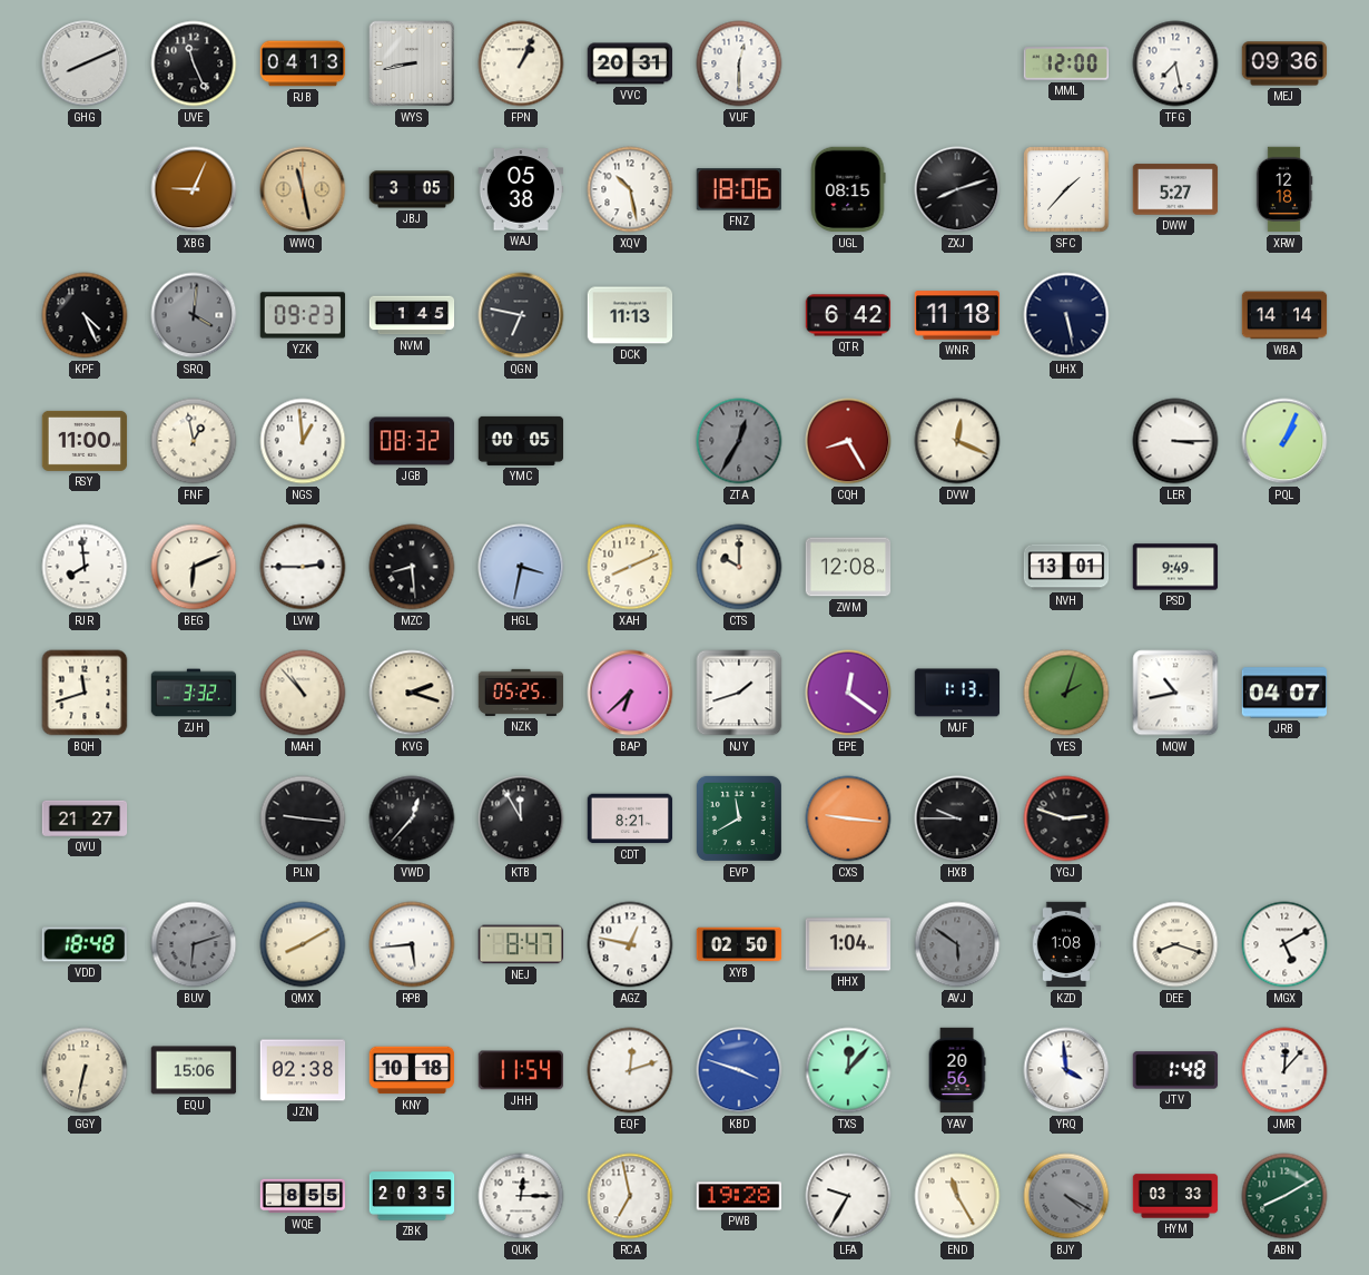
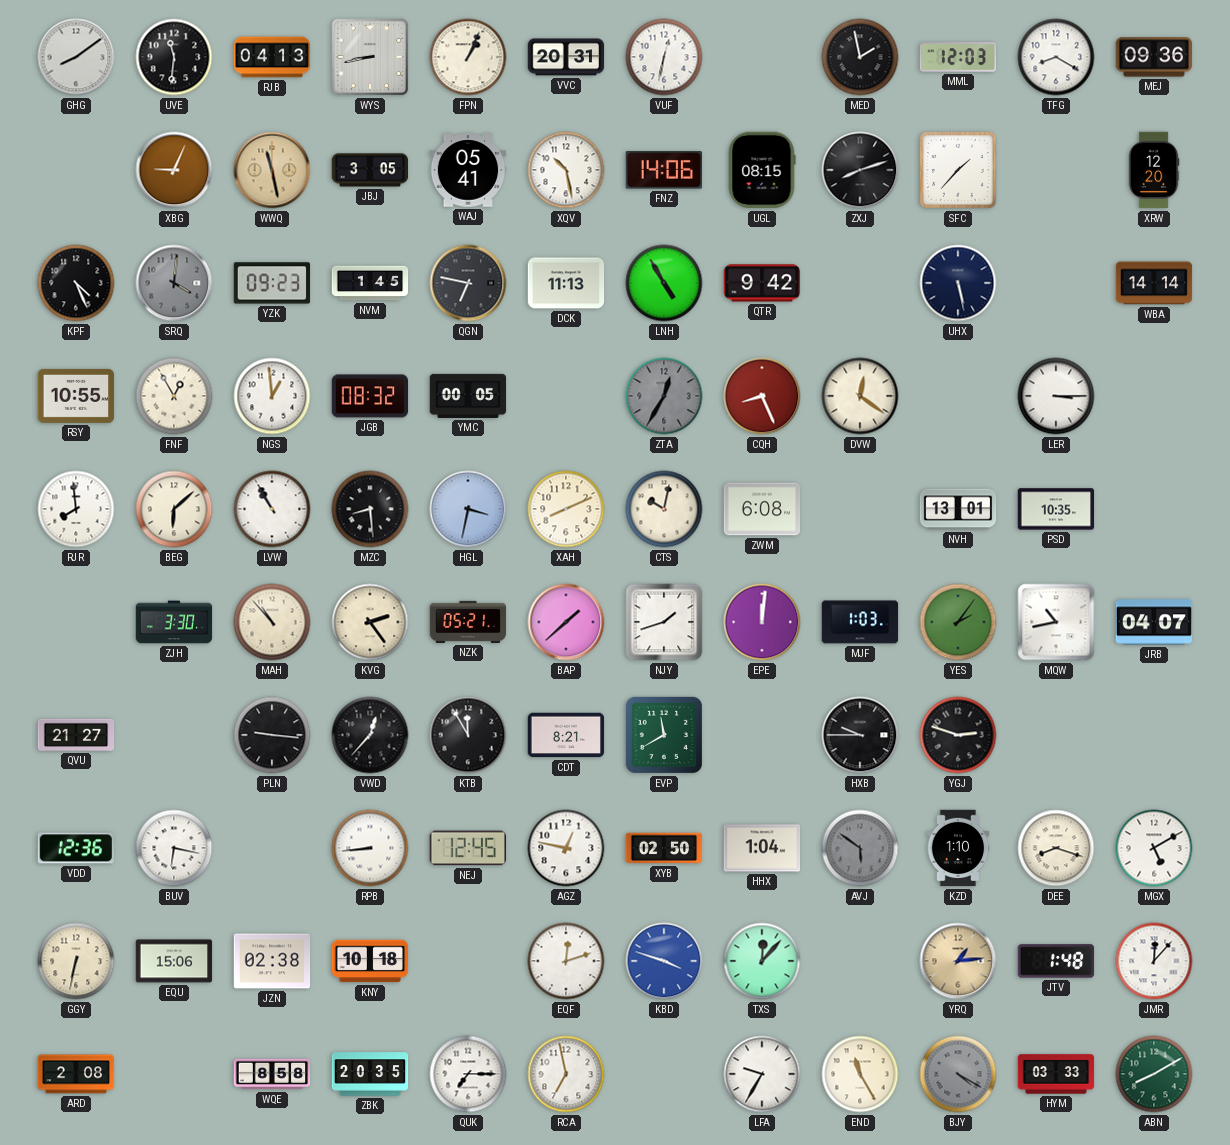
GHG: 8:11 -> 8:09 (76, 57)
UVE: 11:26 -> 11:31 (174, 57)
VUF: 12:30 -> 12:32 (664, 57)
MED: none -> 1:58 (860, 57)
MML: 12:00 -> 12:03 (958, 57)
TFG: 7:28 -> 8:20 (1056, 57)
WAJ: 05:38 -> 05:41 (468, 170)
FNZ: 18:06 -> 14:06 (663, 170)
DWW: 5:27 -> none (1175, 189)
XRW: 12:18 -> 12:20 (1154, 170)
LNH: none -> 4:55 (664, 283)
QTR: 6:42 -> 9:42 (762, 283)
WNR: 11:18 -> none (957, 315)
RSY: 11:00 -> 10:55 (76, 396)
FNF: 12:58 -> 12:55 (174, 396)
CQH: 8:25 -> 8:26 (762, 396)
DVW: 12:19 -> 12:21 (860, 396)
PQL: 1:04 -> none (1284, 441)
BEG: 6:11 -> 6:08 (174, 509)
LVW: 2:45 -> 10:55 (272, 509)
CTS: 10:00 -> 10:02 (664, 509)
ZWM: 12:08 -> 6:08 (762, 509)
PSD: 9:49 -> 10:35 (1056, 509)
BQH: 11:42 -> none (85, 693)
ZJH: 3:32 -> 3:30 (174, 622)
KVG: 2:18 -> 2:24 (370, 622)
NZK: 05:25 -> 05:21 (468, 622)
BAP: 6:38 -> 1:38 (566, 622)
EPE: 12:21 -> 12:01 (762, 622)
MJF: 1:13 -> 1:03 (860, 622)
YES: 2:03 -> 2:06 (958, 622)
CXS: 9:16 -> none (848, 818)
VDD: 18:48 -> 12:36 (75, 848)
BUV: 6:12 -> 6:17 (174, 848)
BUV dial: grey -> white (174, 848)
QMX: 8:10 -> none (303, 944)
RPB: 5:44 -> 8:44 (370, 848)
NEJ: 8:47 -> 12:45 (467, 848)
KZD: 1:08 -> 1:10 (958, 848)
JHH: 11:54 -> none (520, 1070)
YAV: 20:56 -> none (957, 1070)
YRQ: 3:59 -> 1:14 (958, 961)
YRQ dial: white -> champagne (958, 961)
ARD: none -> 2:08 (76, 1074)
WQE: 8:55 -> 8:58 (272, 1074)
QUK: 12:15 -> 7:15 (468, 1074)
PWB: 19:28 -> none (739, 1196)
